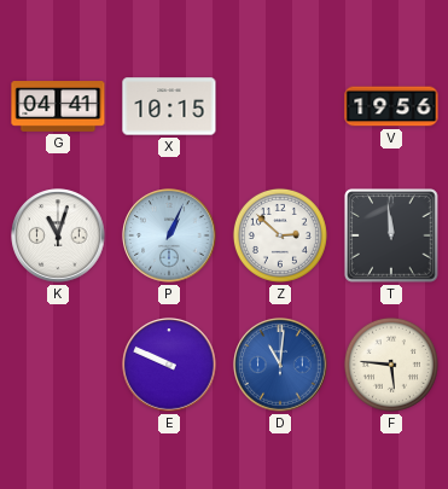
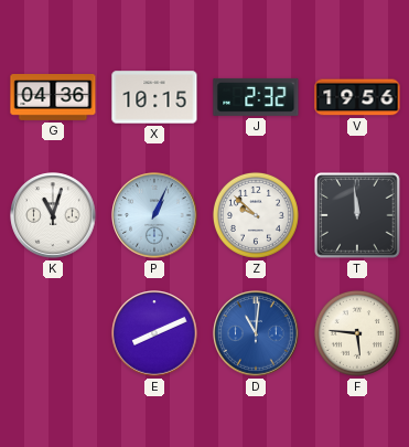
G: 04:41 -> 04:36 (53, 98)
J: none -> 2:32 (256, 97)
Z: 2:52 -> 9:52 (256, 215)
E: 9:49 -> 8:11 (154, 333)
